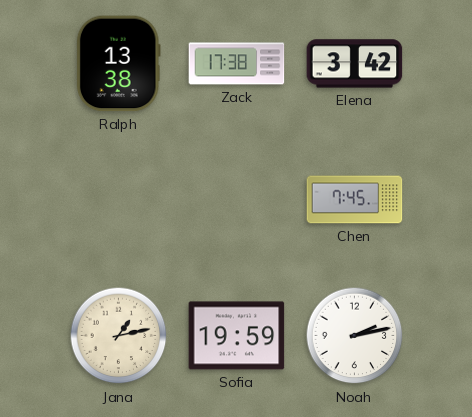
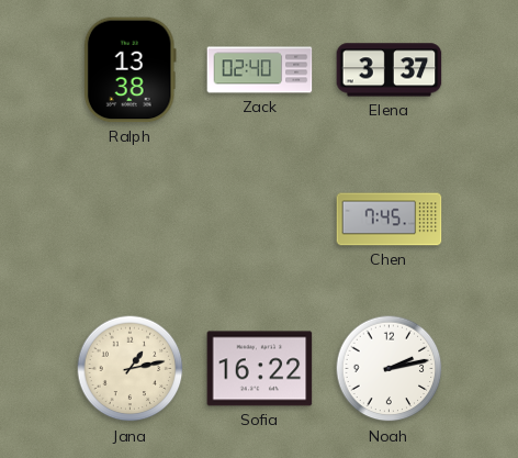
Zack: 17:38 -> 02:40 (260, 70)
Elena: 3:42 -> 3:37 (390, 70)
Sofia: 19:59 -> 16:22 (260, 369)
